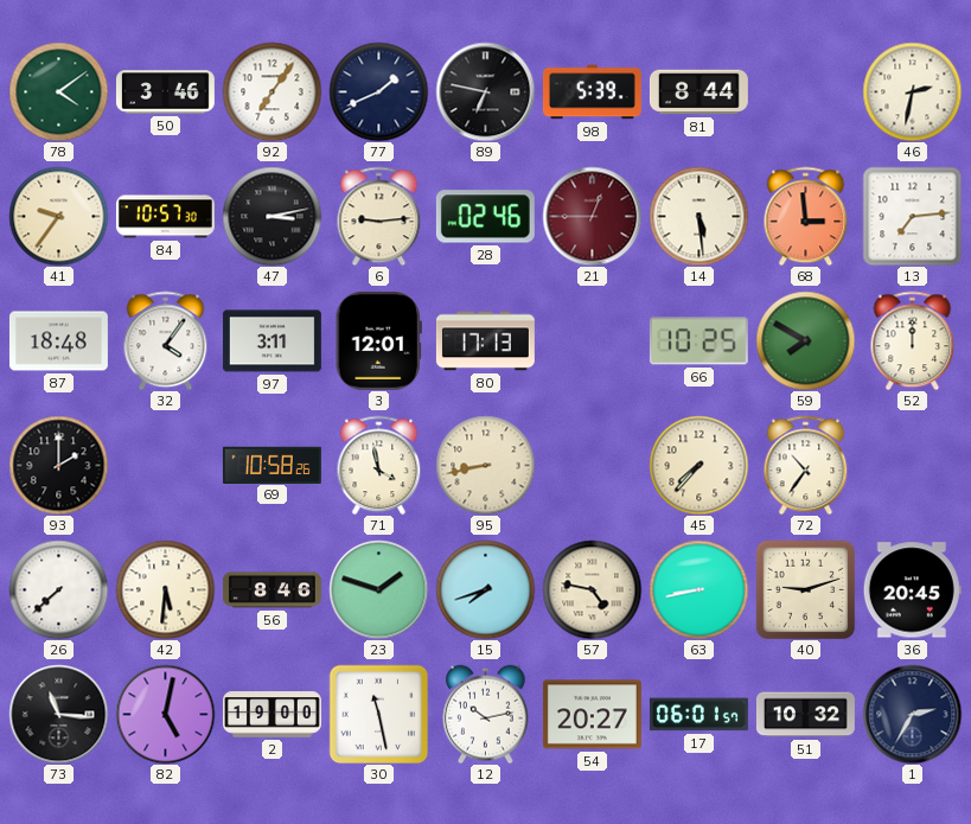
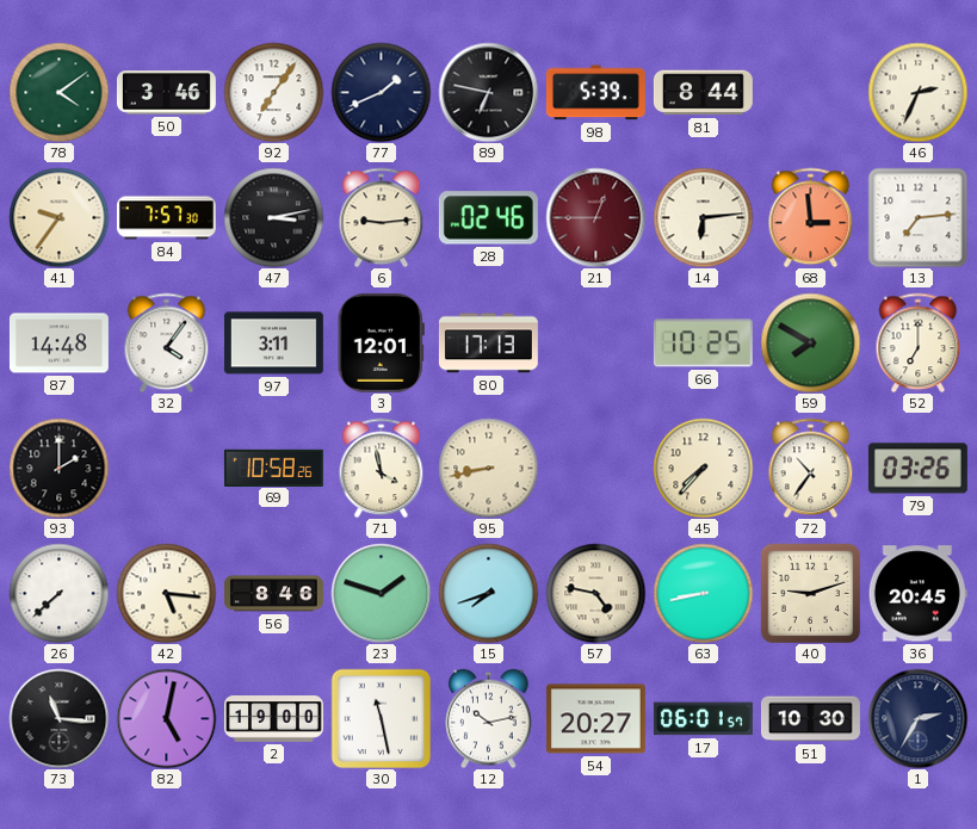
46: 2:32 -> 2:34 (917, 92)
84: 10:57 -> 7:57 (166, 218)
14: 5:29 -> 6:14 (703, 217)
87: 18:48 -> 14:48 (58, 344)
52: 12:00 -> 7:00 (919, 342)
79: none -> 03:26 (917, 469)
42: 5:31 -> 5:16 (166, 593)
51: 10:32 -> 10:30 (810, 719)
